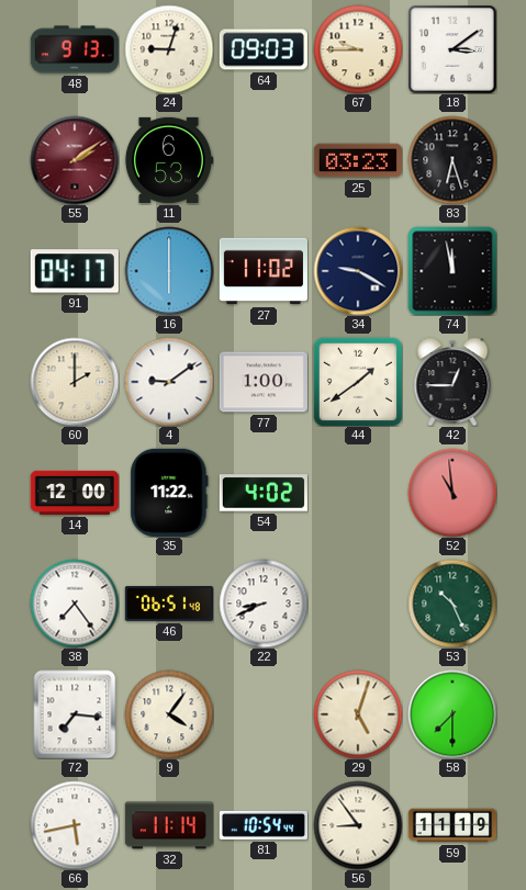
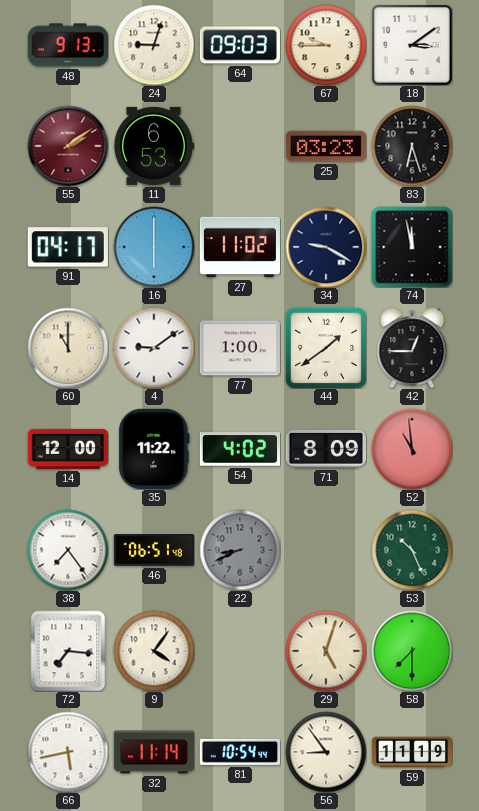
60: 2:00 -> 11:00 (68, 348)
71: none -> 8:09 (326, 449)
22 dial: white -> grey (240, 550)
